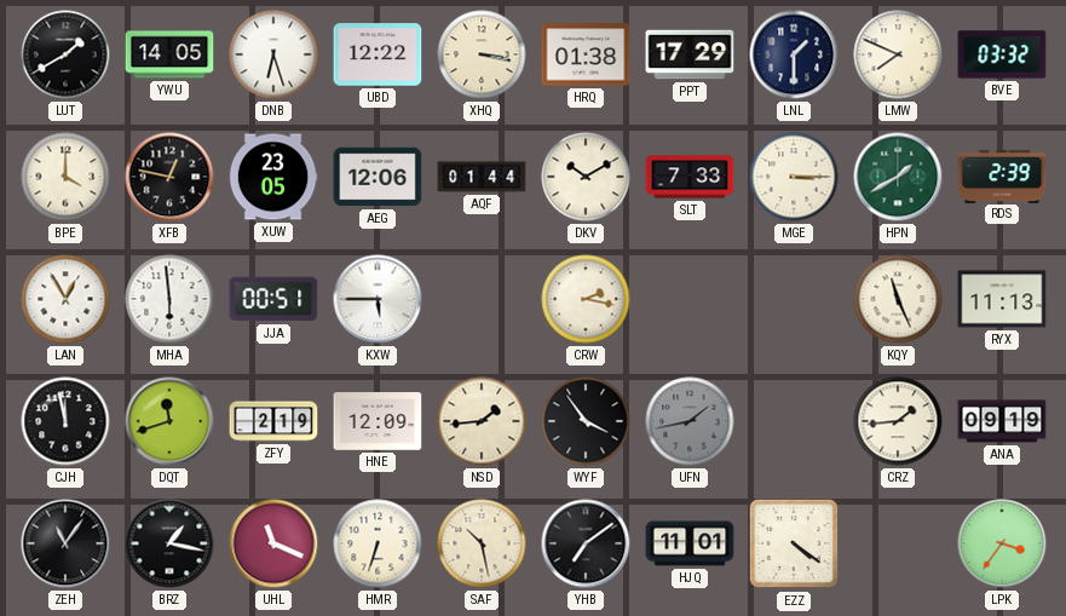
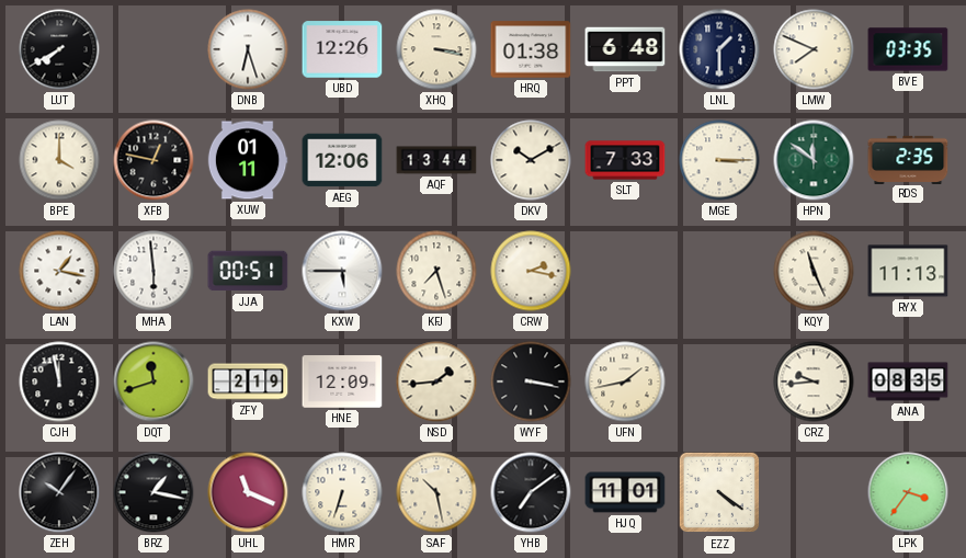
LUT: 1:40 -> 7:40 (59, 49)
YWU: 14:05 -> none (169, 54)
UBD: 12:22 -> 12:26 (342, 49)
PPT: 17:29 -> 6:48 (625, 49)
BVE: 03:32 -> 03:35 (908, 49)
XUW: 23:05 -> 01:11 (248, 160)
AQF: 01:44 -> 13:44 (436, 160)
HPN: 1:40 -> 11:51 (814, 160)
RDS: 2:39 -> 2:35 (908, 159)
LAN: 12:55 -> 1:17 (59, 271)
KFJ: none -> 7:27 (436, 271)
WYF: 3:54 -> 3:17 (531, 382)
UFN dial: grey -> cream (625, 382)
CRZ: 1:44 -> 9:44 (814, 382)
ANA: 09:19 -> 08:35 (908, 382)
ZEH: 11:06 -> 10:06 (59, 492)
